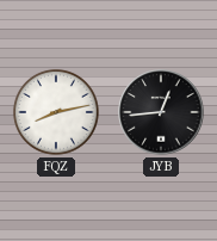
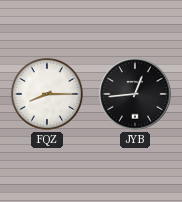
FQZ: 8:13 -> 8:15 (47, 94)
